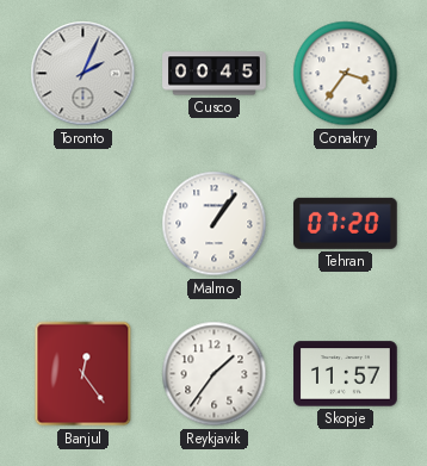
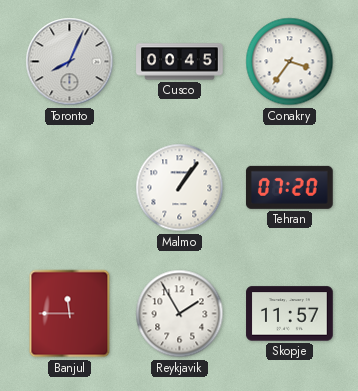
Toronto: 2:04 -> 8:04 (70, 62)
Banjul: 12:24 -> 11:45 (70, 314)
Reykjavik: 1:36 -> 1:55 (180, 314)
